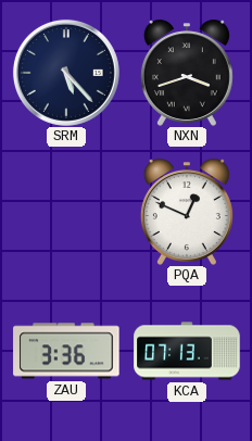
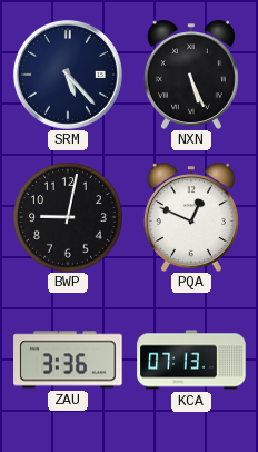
NXN: 3:42 -> 5:26 (191, 75)
BWP: none -> 9:02 (68, 217)
